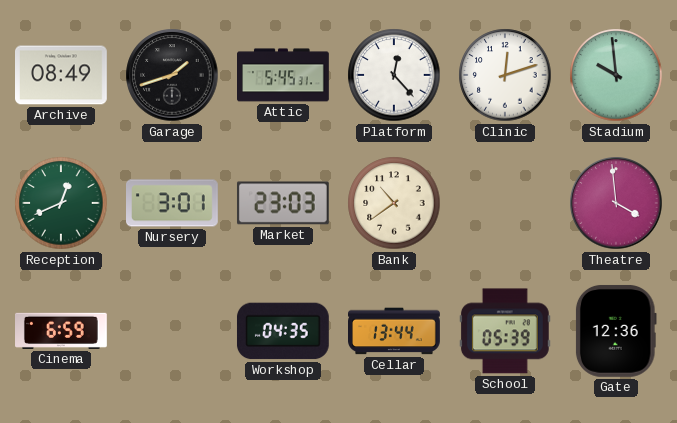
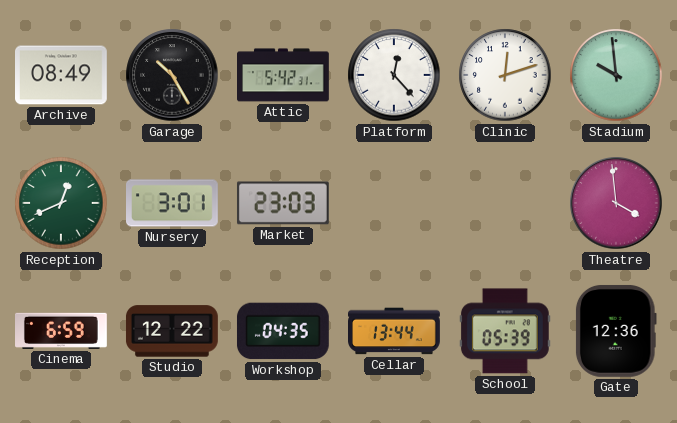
Garage: 1:42 -> 10:25 (172, 75)
Attic: 5:45 -> 5:42 (284, 75)
Bank: 10:39 -> none (394, 203)
Studio: none -> 12:22 (172, 331)
